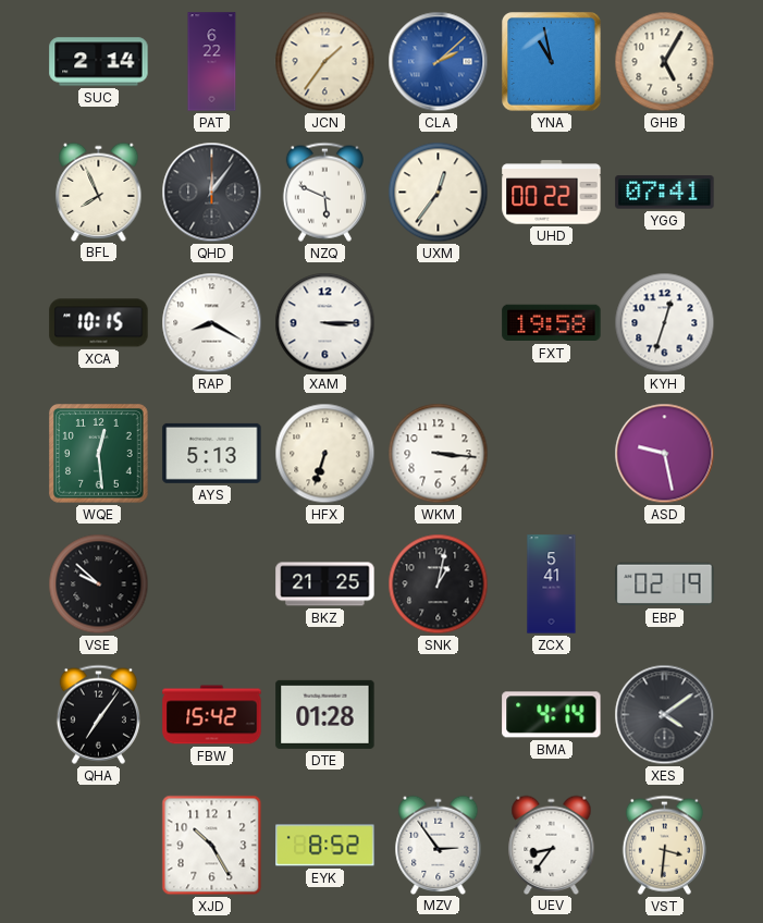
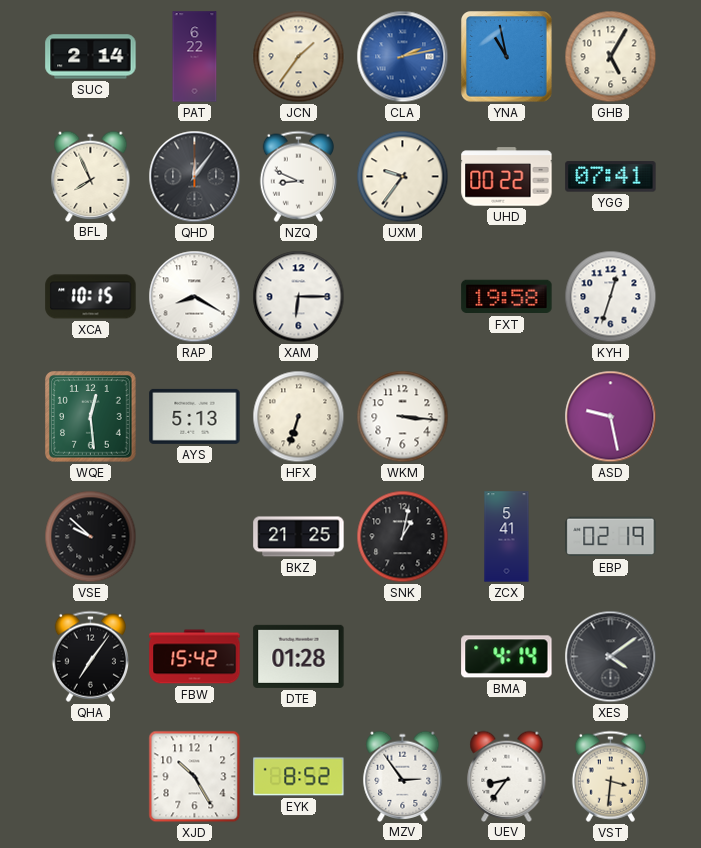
CLA: 2:08 -> 2:13 (403, 57)
NZQ: 5:49 -> 8:49 (298, 176)
UXM: 12:36 -> 9:36 (403, 177)
XAM: 3:15 -> 6:15 (299, 297)
